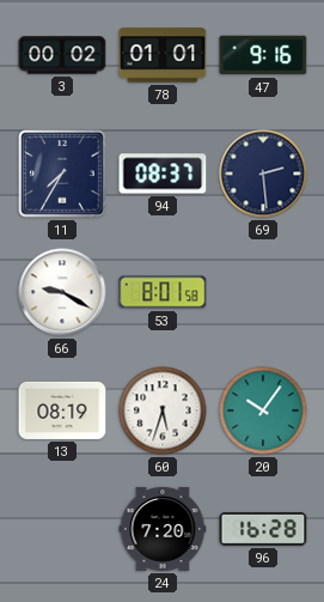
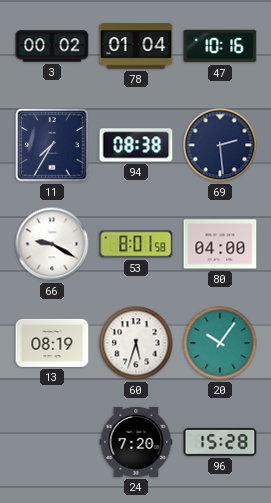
78: 01:01 -> 01:04 (136, 46)
47: 9:16 -> 10:16 (220, 46)
94: 08:37 -> 08:38 (136, 145)
80: none -> 04:00 (220, 244)
96: 16:28 -> 15:28 (220, 442)
